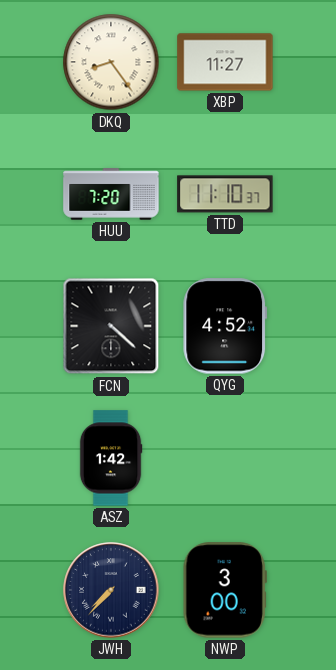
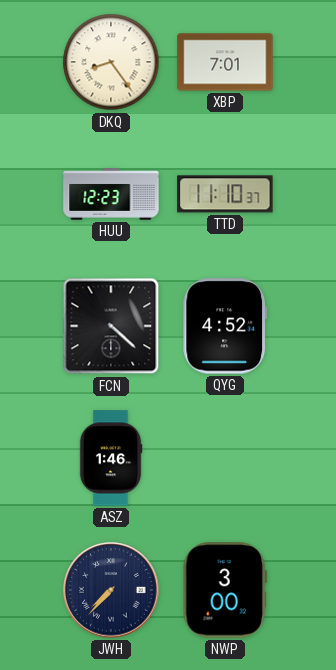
XBP: 11:27 -> 7:01 (225, 62)
HUU: 7:20 -> 12:23 (111, 194)
ASZ: 1:42 -> 1:46 (111, 458)
